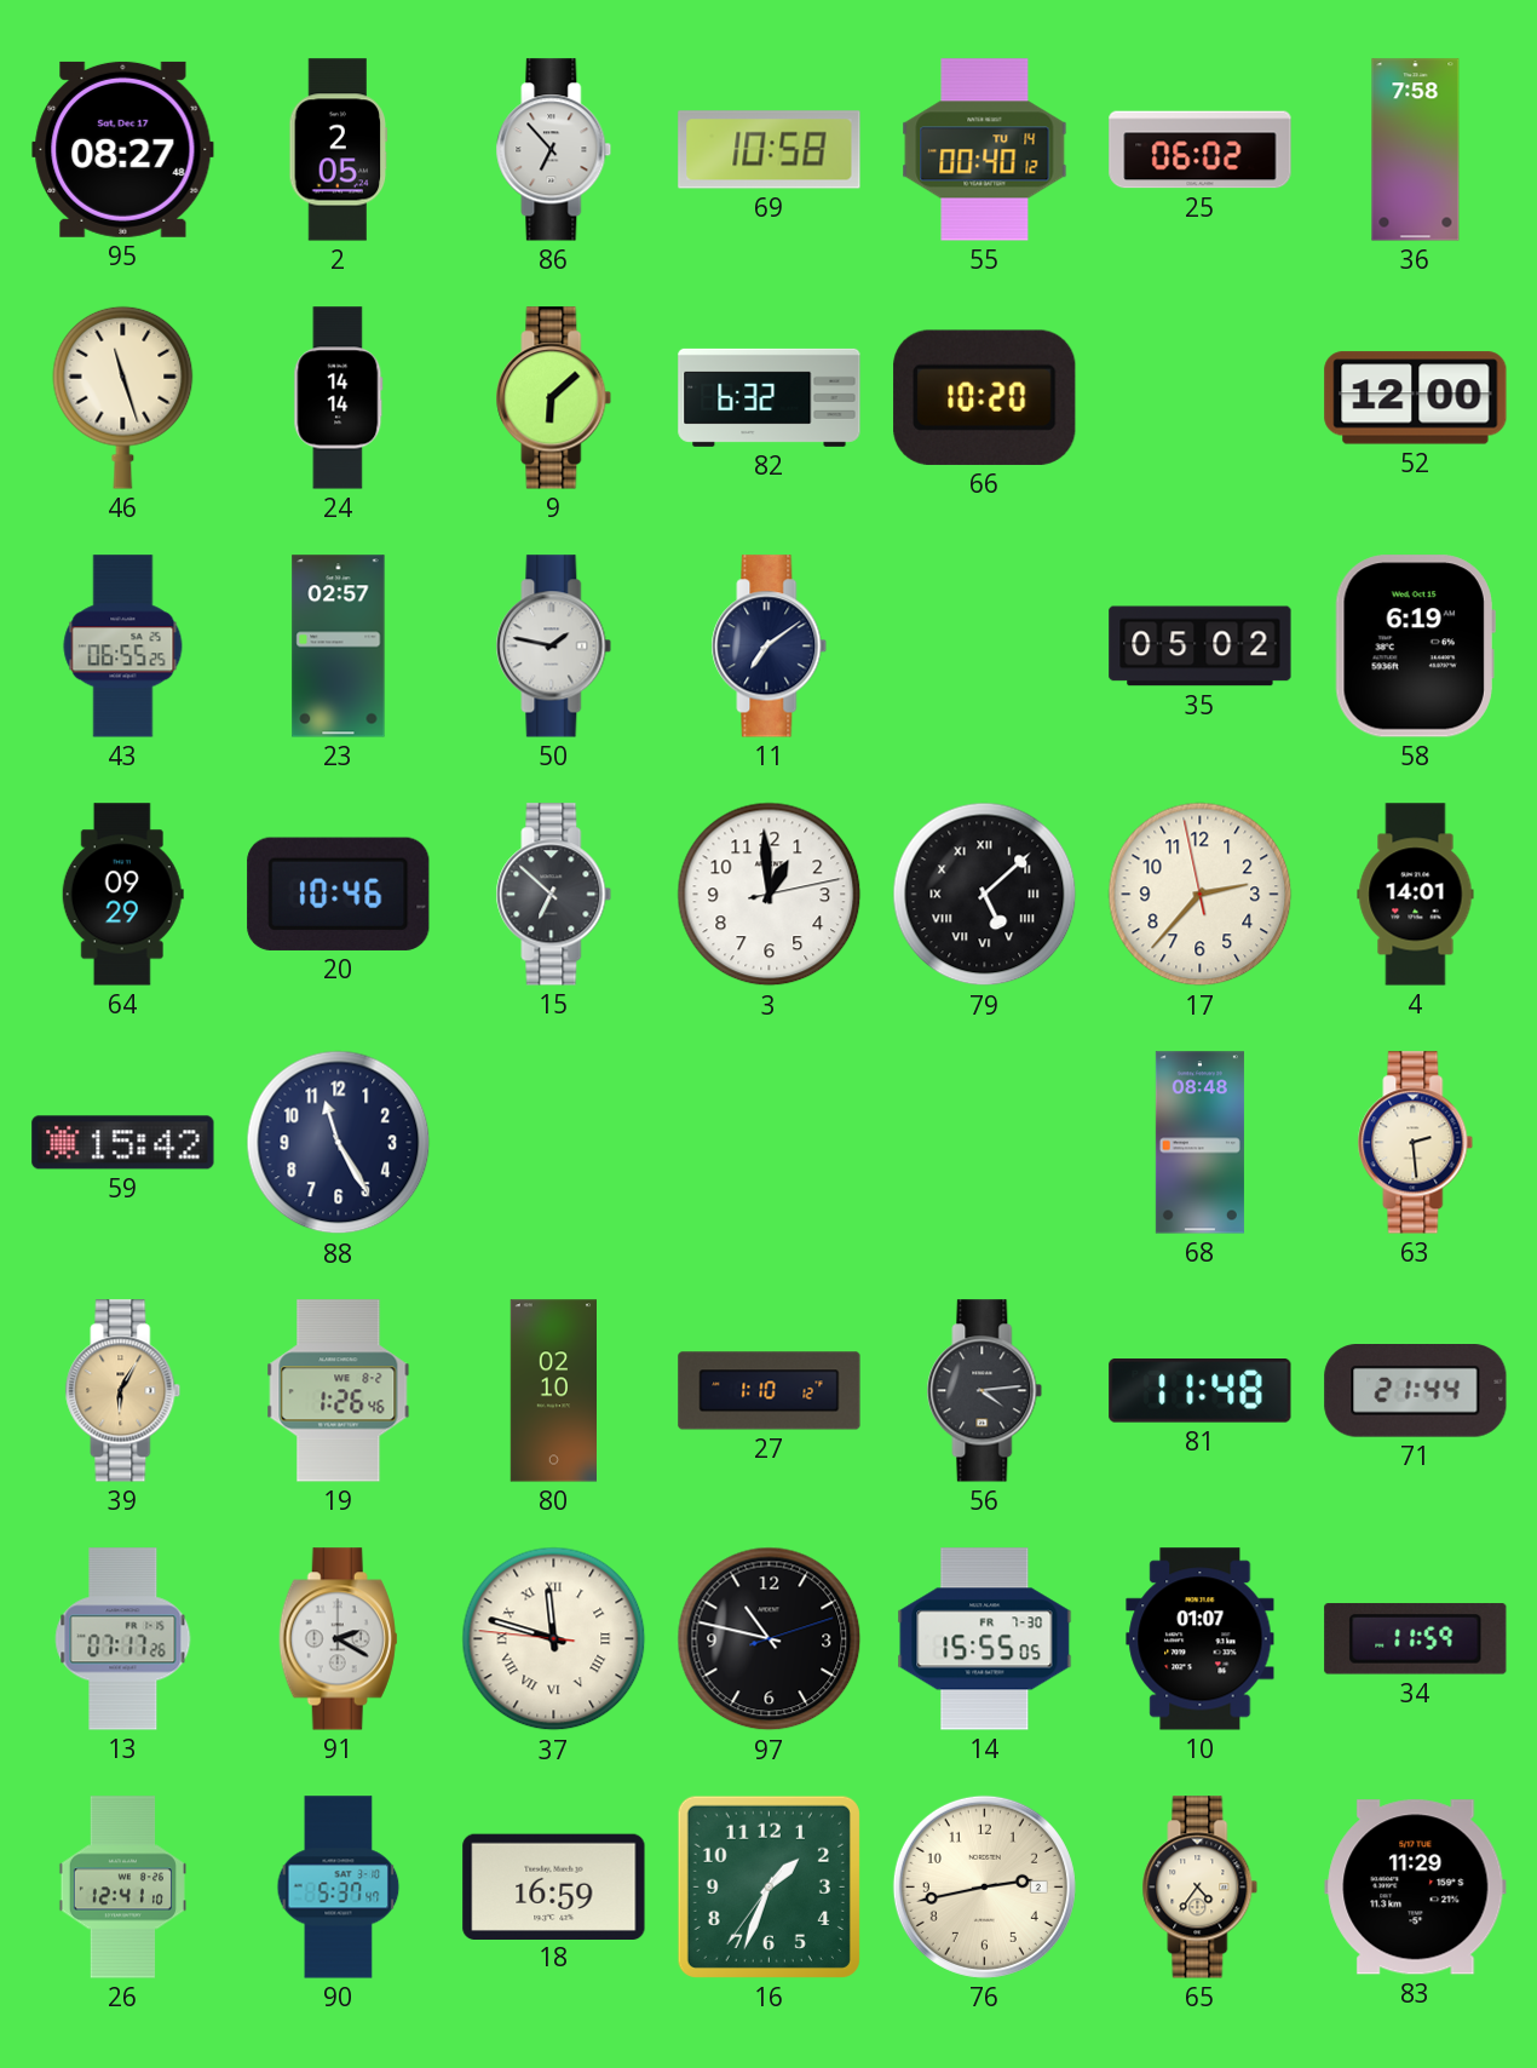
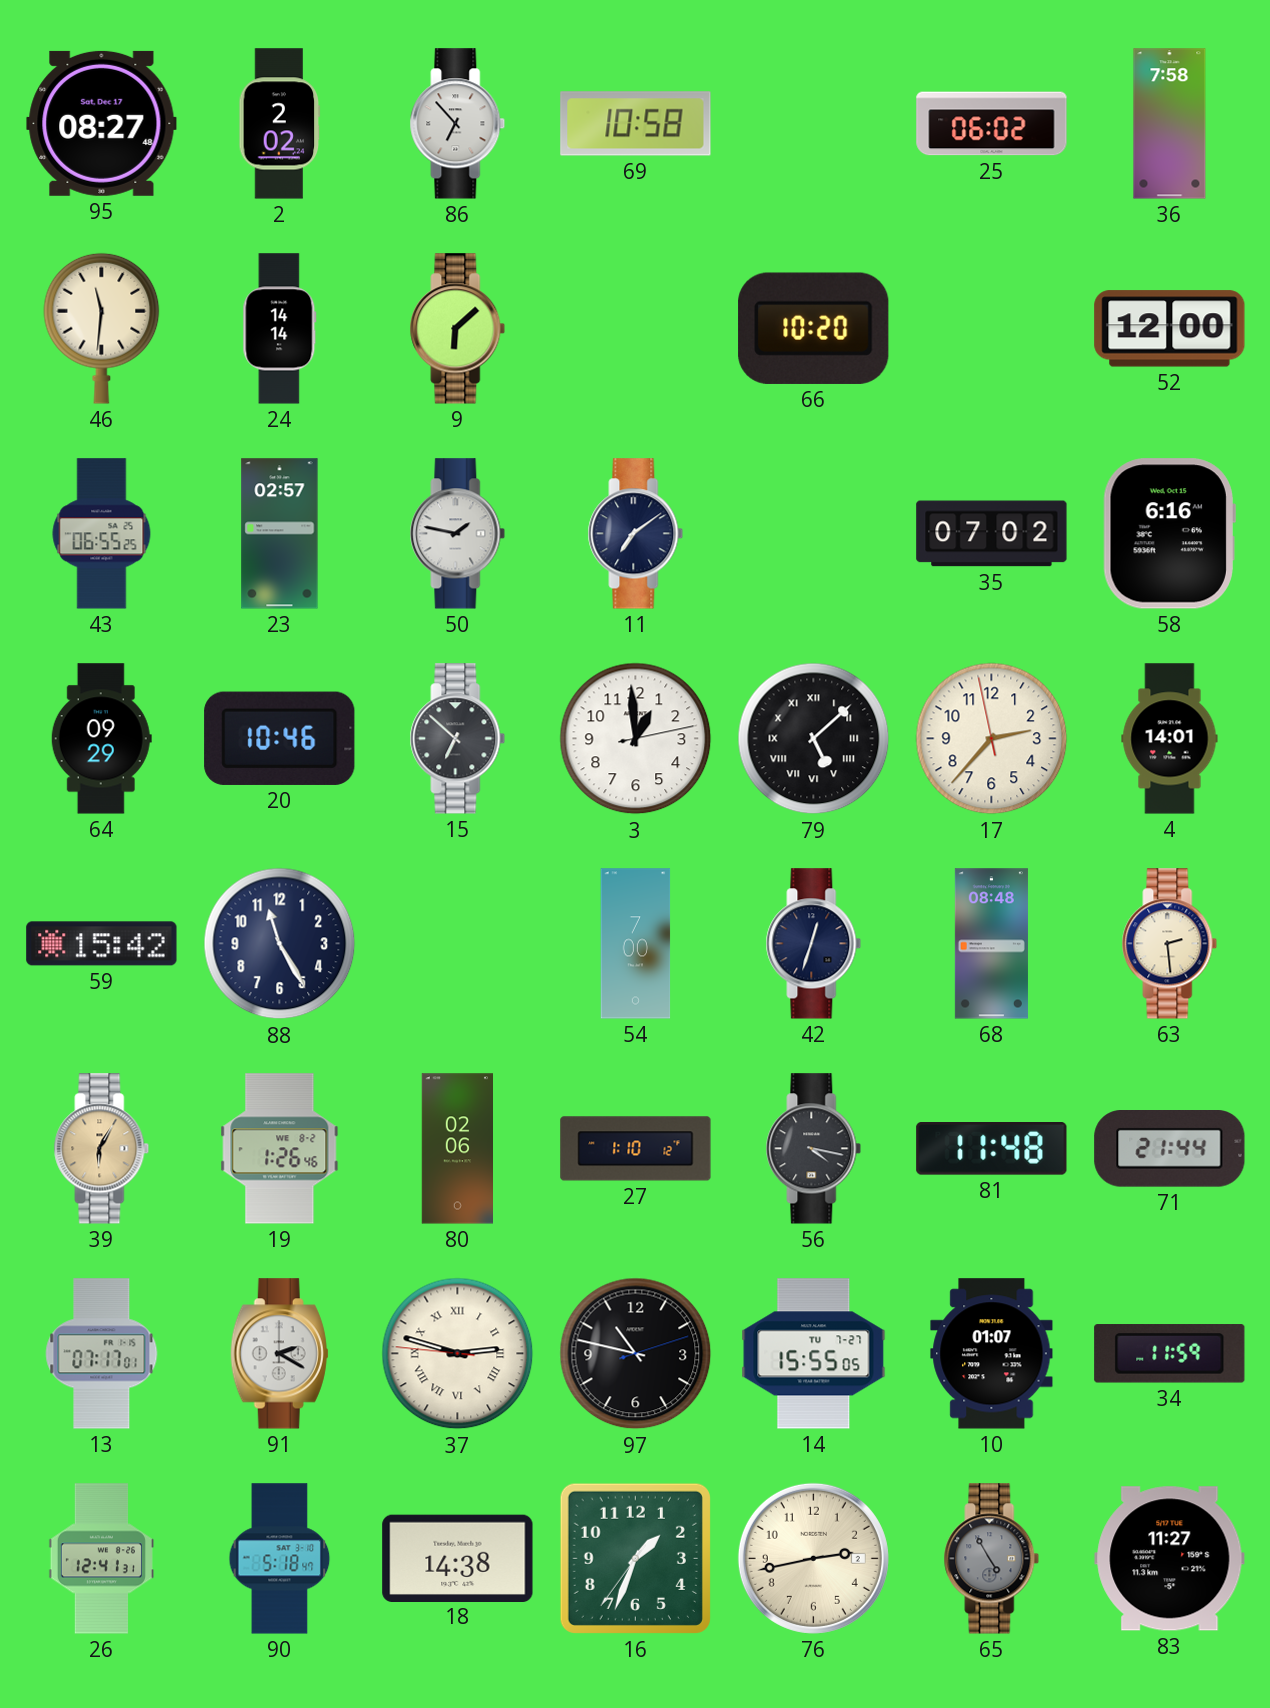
2: 2:05 -> 2:02 (280, 124)
55: 00:40 -> none (985, 150)
46: 11:27 -> 11:31 (102, 328)
82: 6:32 -> none (770, 397)
35: 05:02 -> 07:02 (992, 534)
58: 6:19 -> 6:16 (1169, 534)
54: none -> 7:00 (636, 944)
42: none -> 12:33 (814, 944)
80: 02:10 -> 02:06 (457, 1149)
56: 4:14 -> 4:17 (814, 1149)
13: 07:17:26 -> 07:17:01 (102, 1354)
37: 11:47 -> 2:47 (458, 1354)
14 date: FR 7-30 -> TU 7-27 (814, 1354)
26: 12:41:10 -> 12:41:31 (101, 1559)
90: 5:37 -> 5:18 (280, 1559)
18: 16:59 -> 14:38 (458, 1558)
65: 4:36 -> 4:55 (992, 1559)
65 dial: cream -> grey (992, 1559)
83: 11:29 -> 11:27 (1170, 1559)
